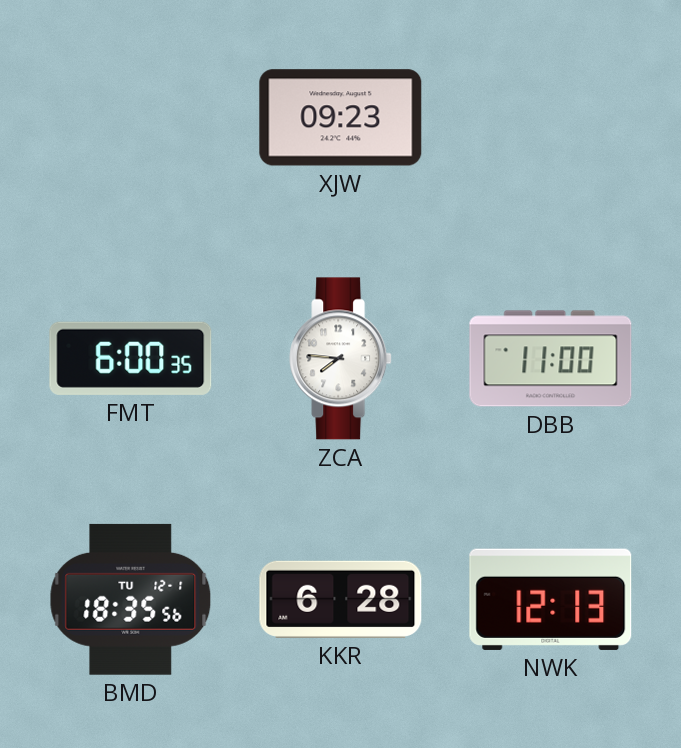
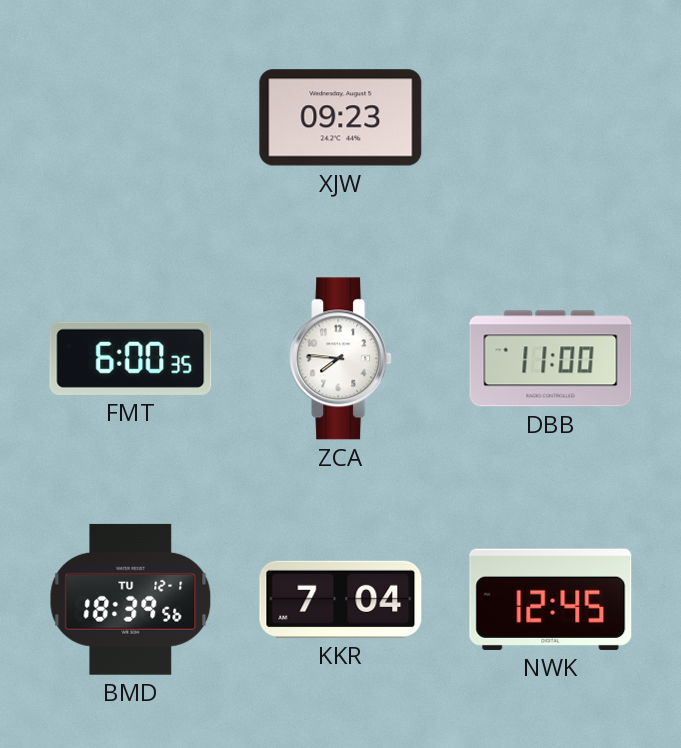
BMD: 18:35 -> 18:39 (131, 599)
KKR: 6:28 -> 7:04 (341, 599)
NWK: 12:13 -> 12:45 (551, 599)
